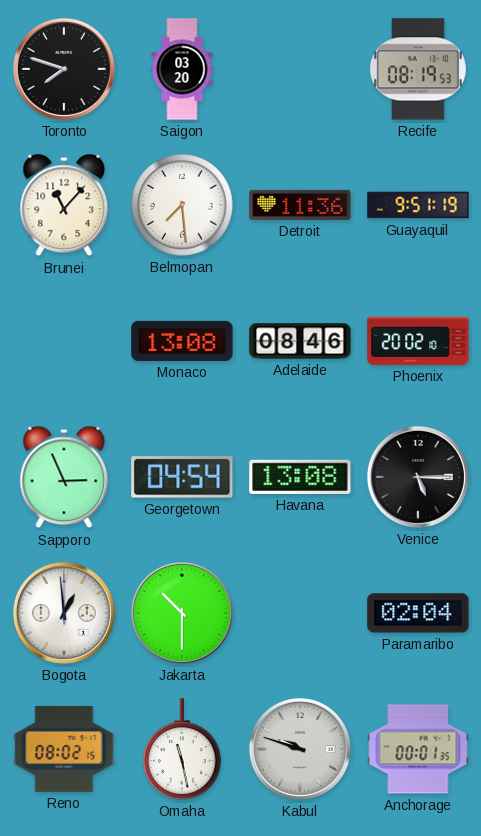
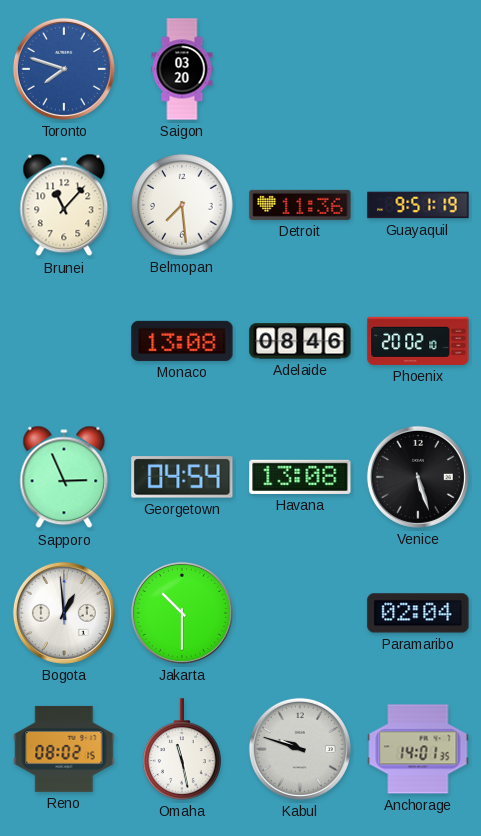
Toronto dial: black -> blue (64, 69)
Recife: 08:19 -> none (418, 69)
Venice: 5:15 -> 5:27 (418, 477)
Anchorage: 00:01 -> 14:01 (418, 749)
